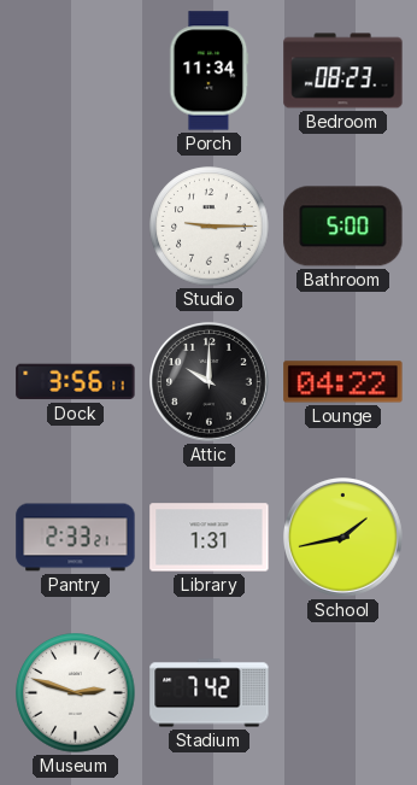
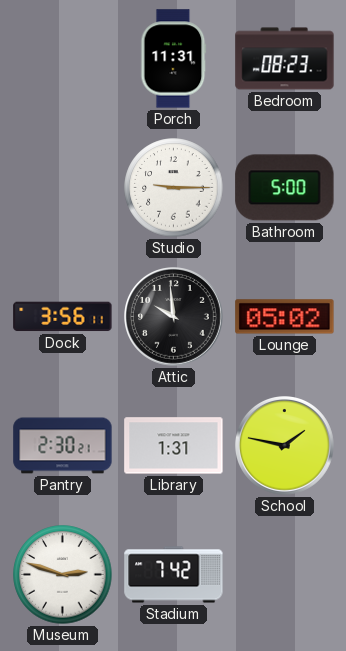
Porch: 11:34 -> 11:31 (174, 59)
Attic: 10:00 -> 9:59 (174, 317)
Lounge: 04:22 -> 05:02 (285, 317)
Pantry: 2:33 -> 2:30 (63, 446)
School: 1:43 -> 1:47 (285, 446)
